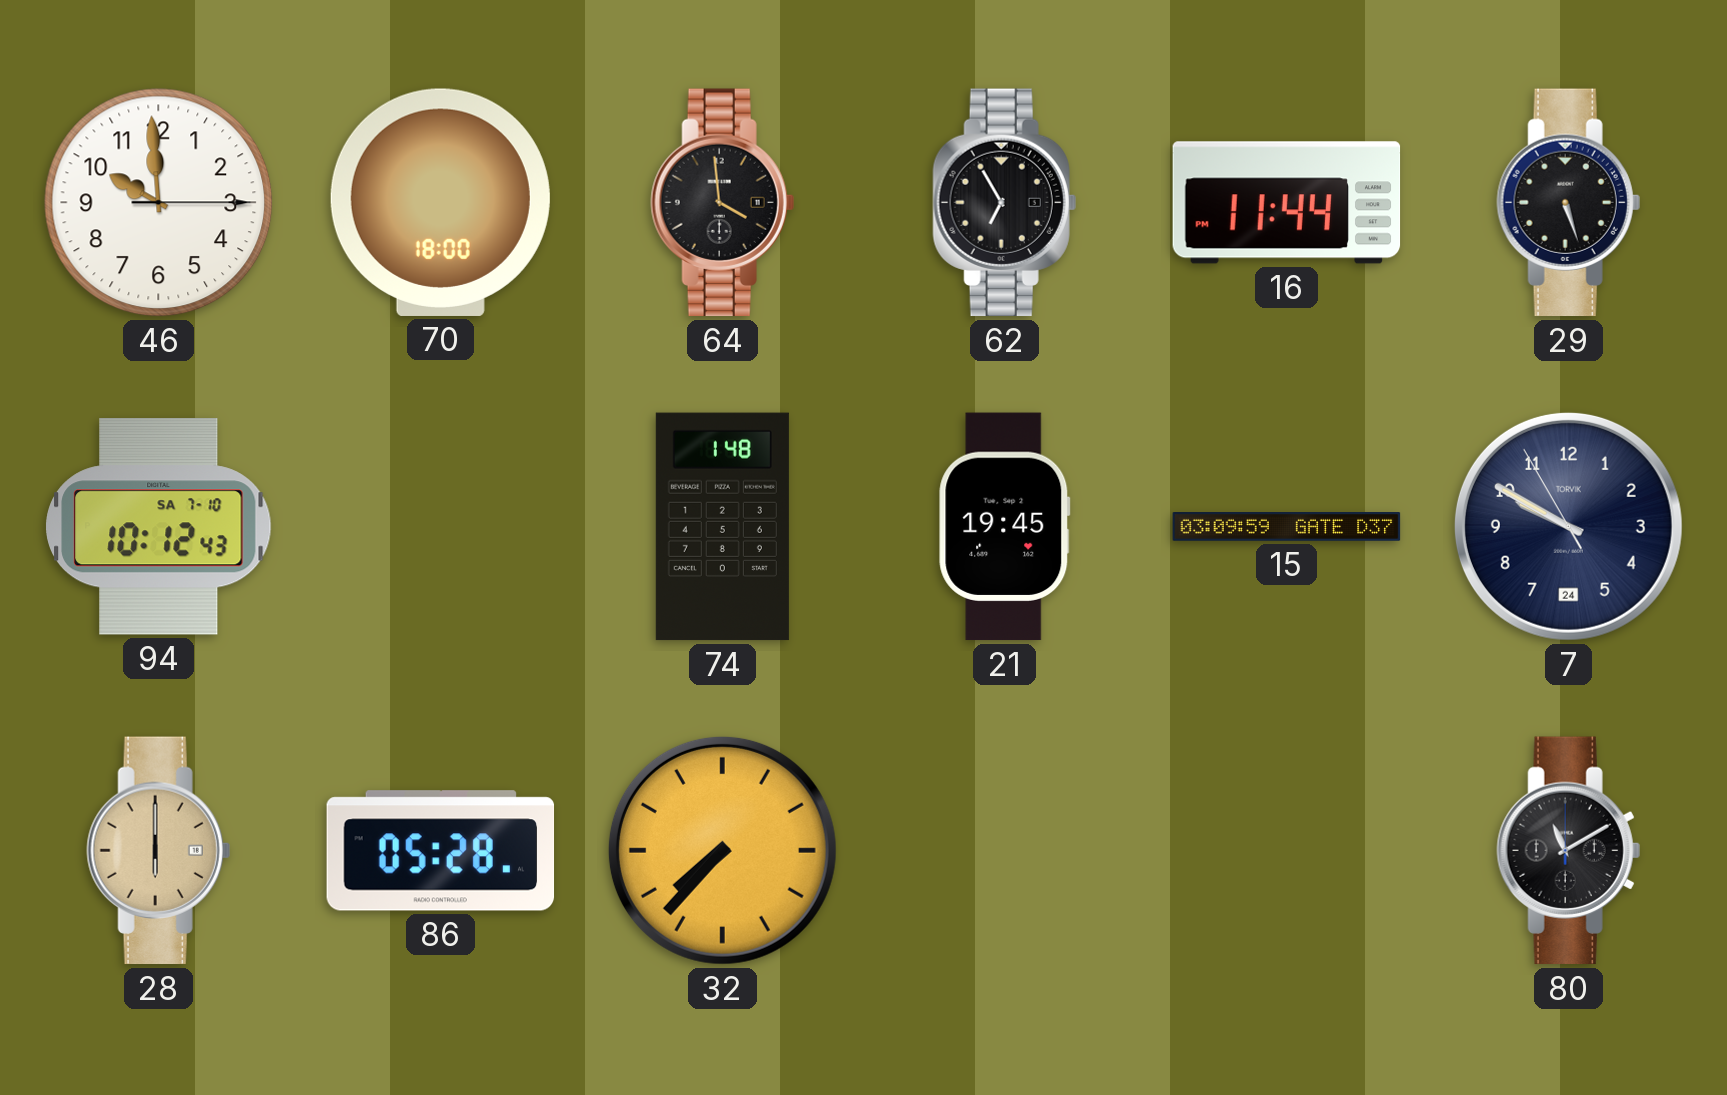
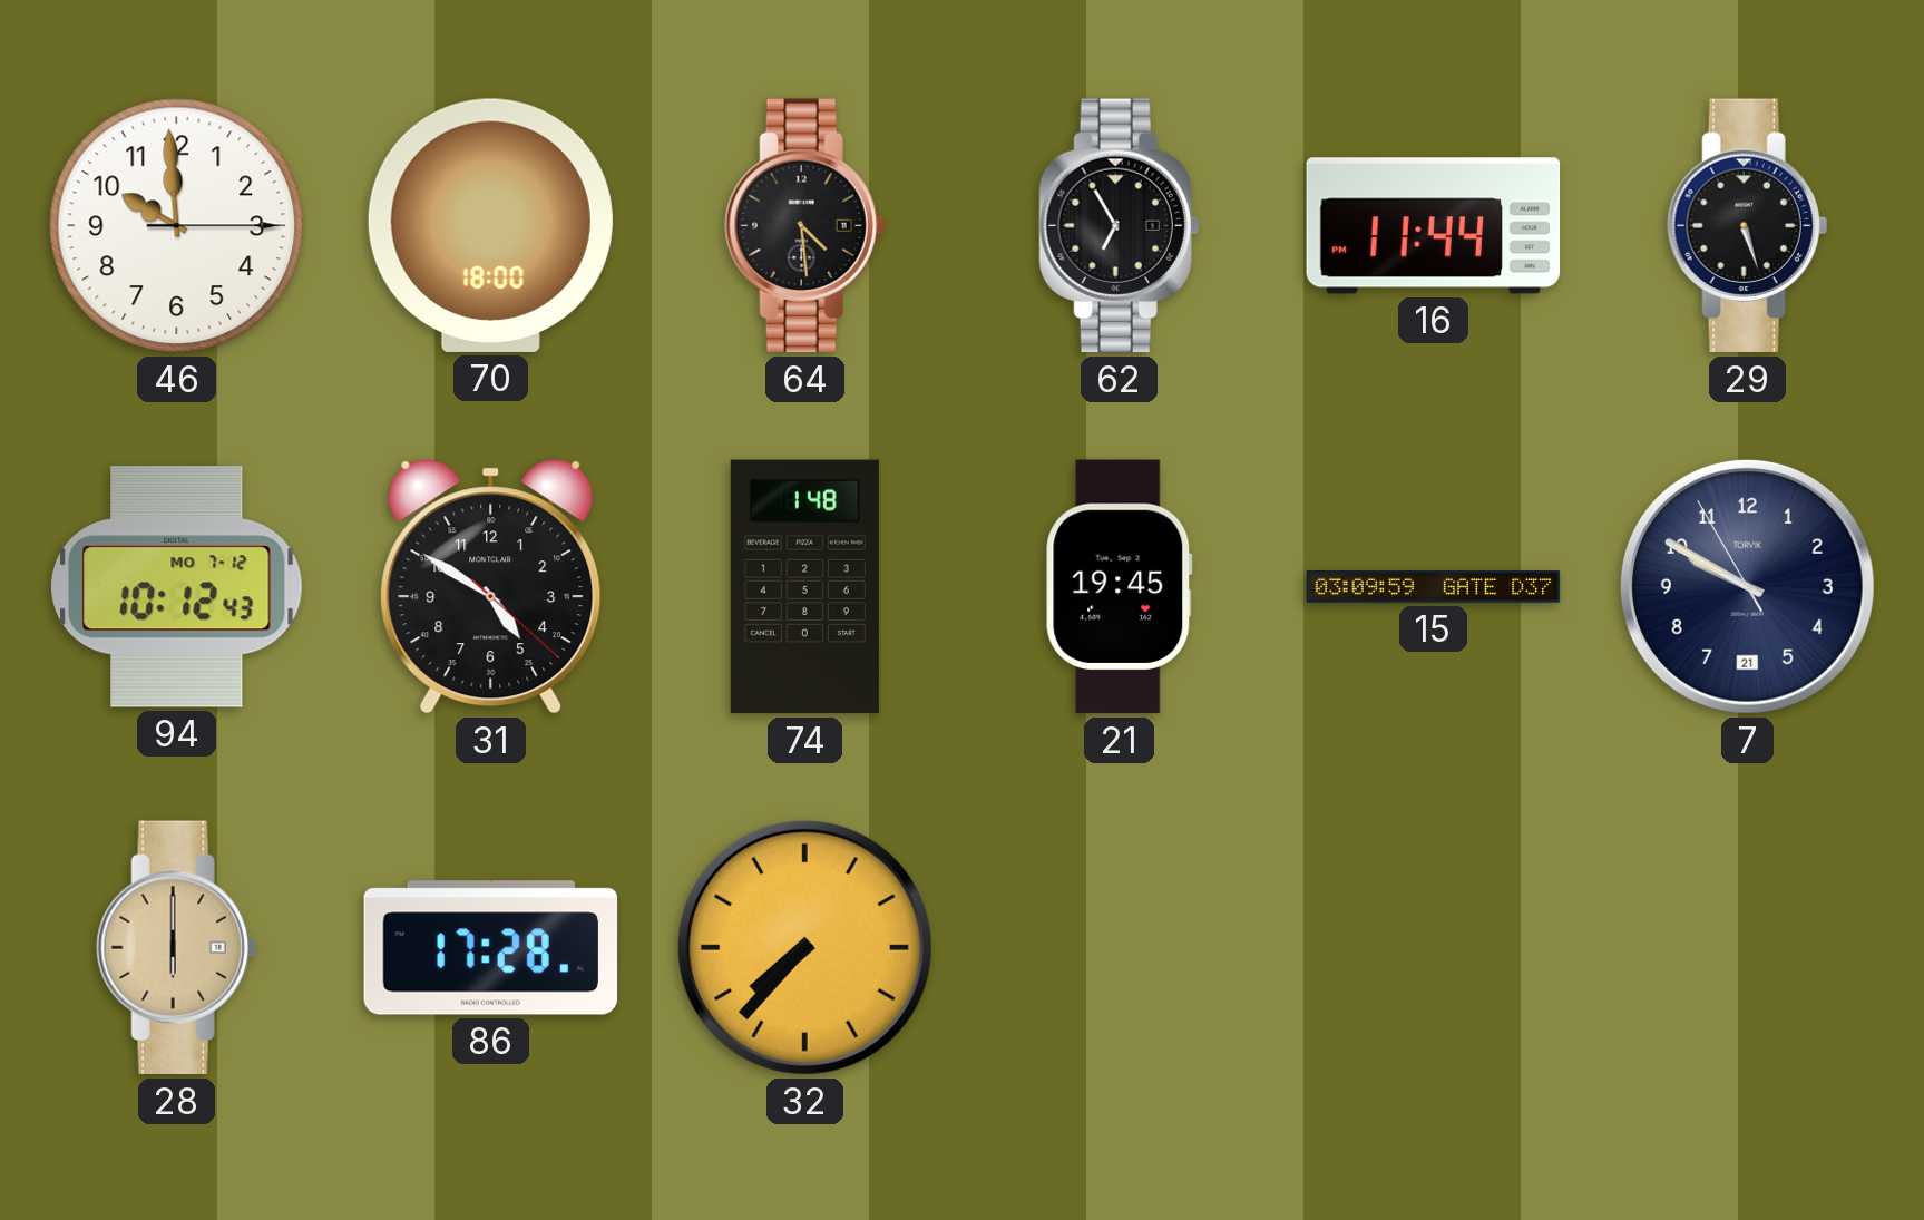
64: 3:59 -> 4:29 (804, 226)
94 date: SA 7-10 -> MO 7-12 (177, 587)
31: none -> 4:50 (491, 587)
7 date: 24 -> 21 (1747, 586)
86: 05:28 -> 17:28 (491, 948)
80: 11:10 -> none (1568, 851)
